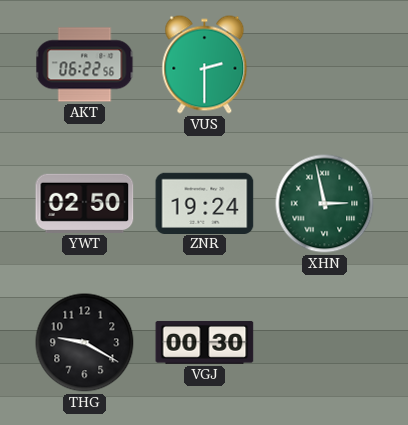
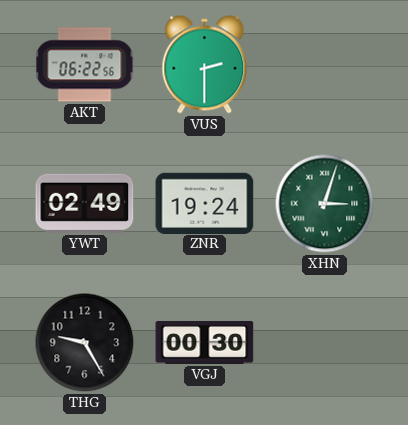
YWT: 02:50 -> 02:49 (85, 203)
XHN: 2:58 -> 3:03 (325, 204)
THG: 9:20 -> 9:25 (85, 343)
